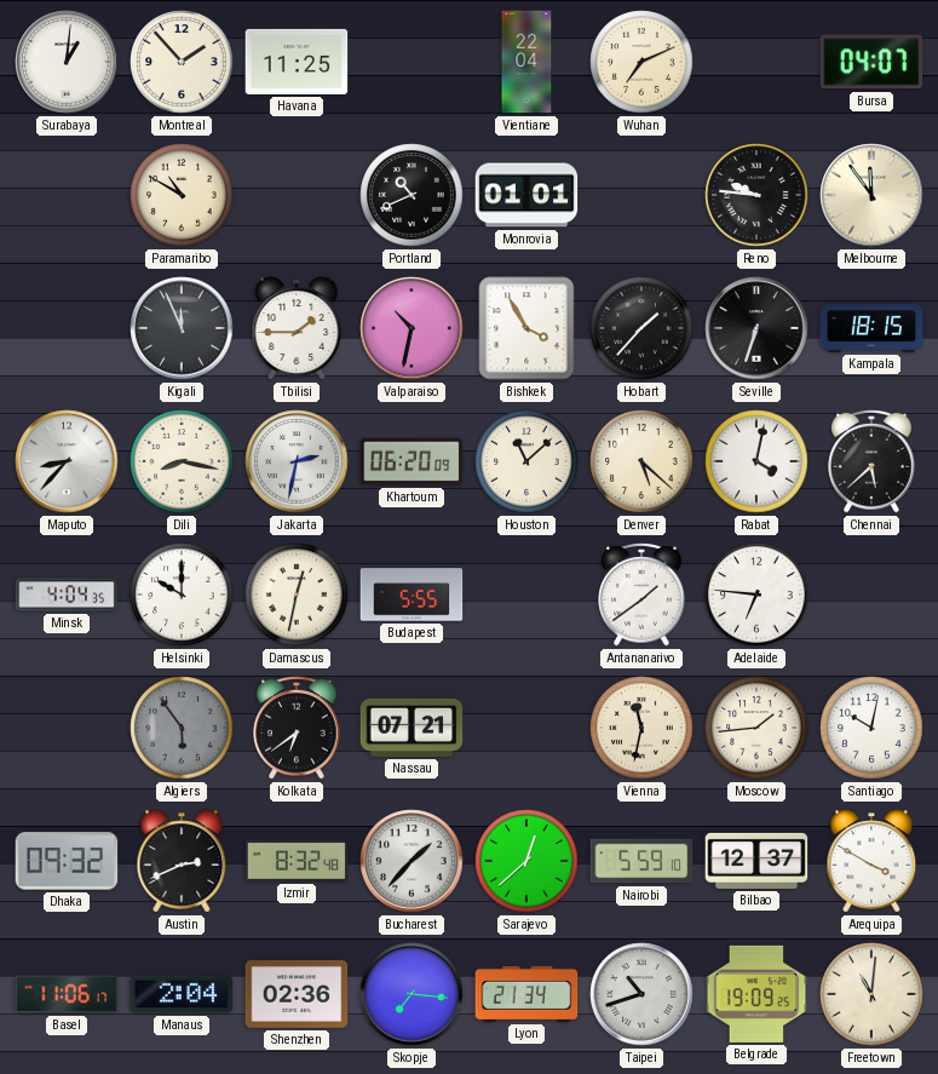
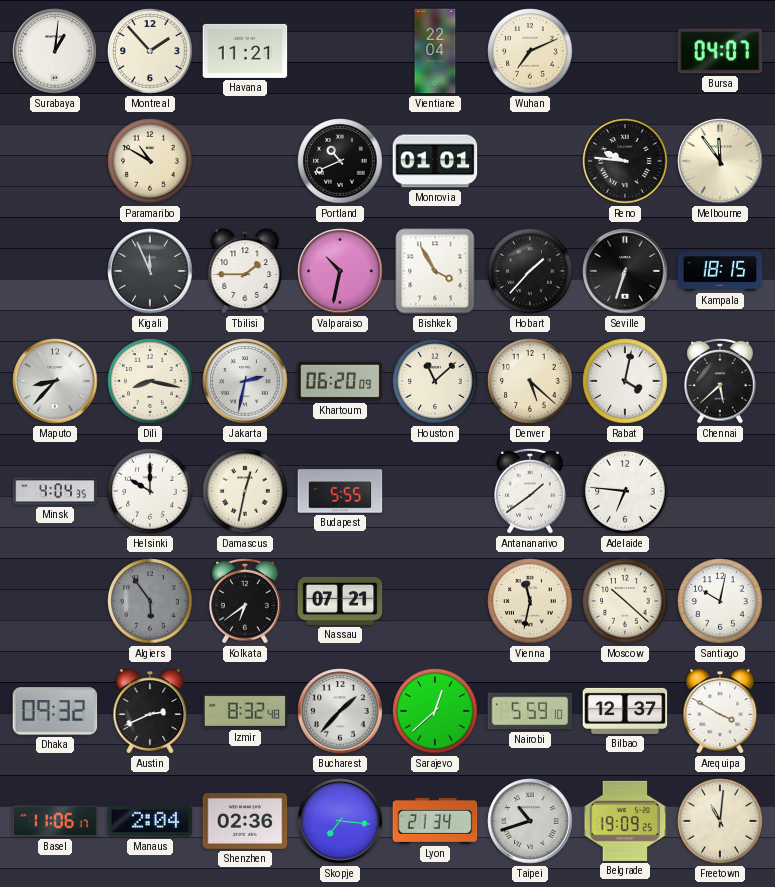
Havana: 11:25 -> 11:21 (245, 51)
Moscow: 1:44 -> 10:22 (625, 601)
